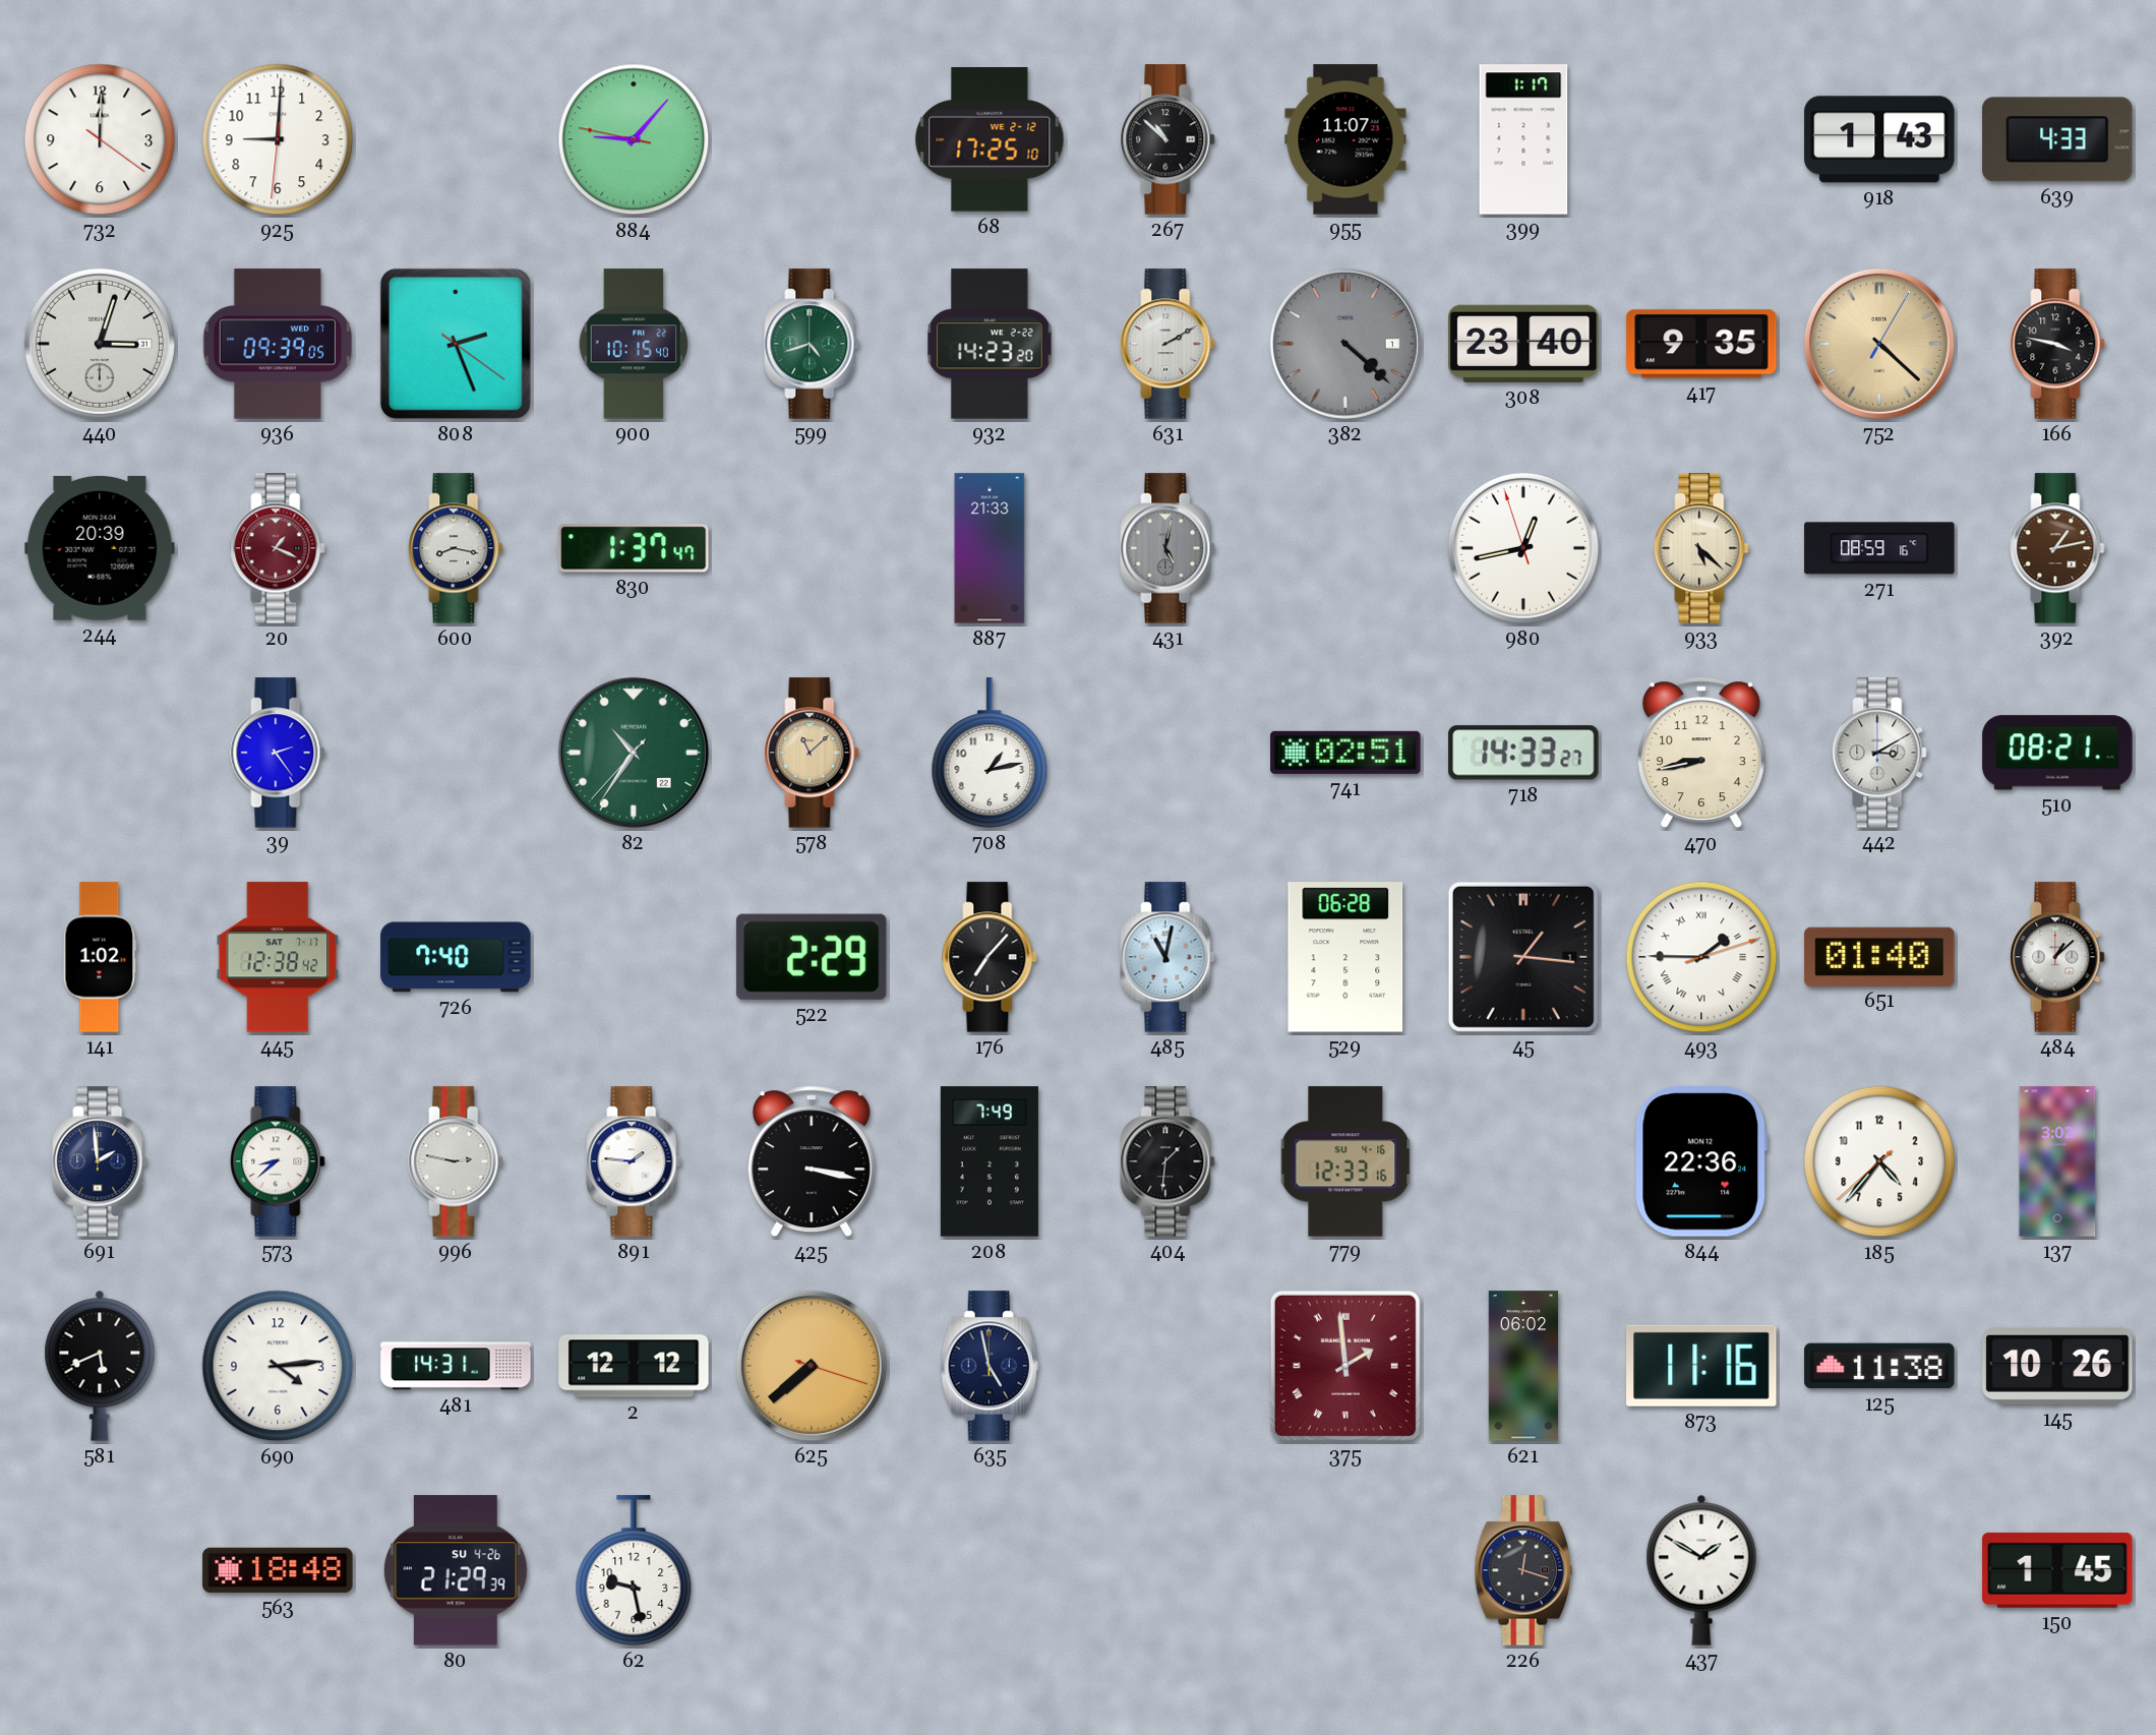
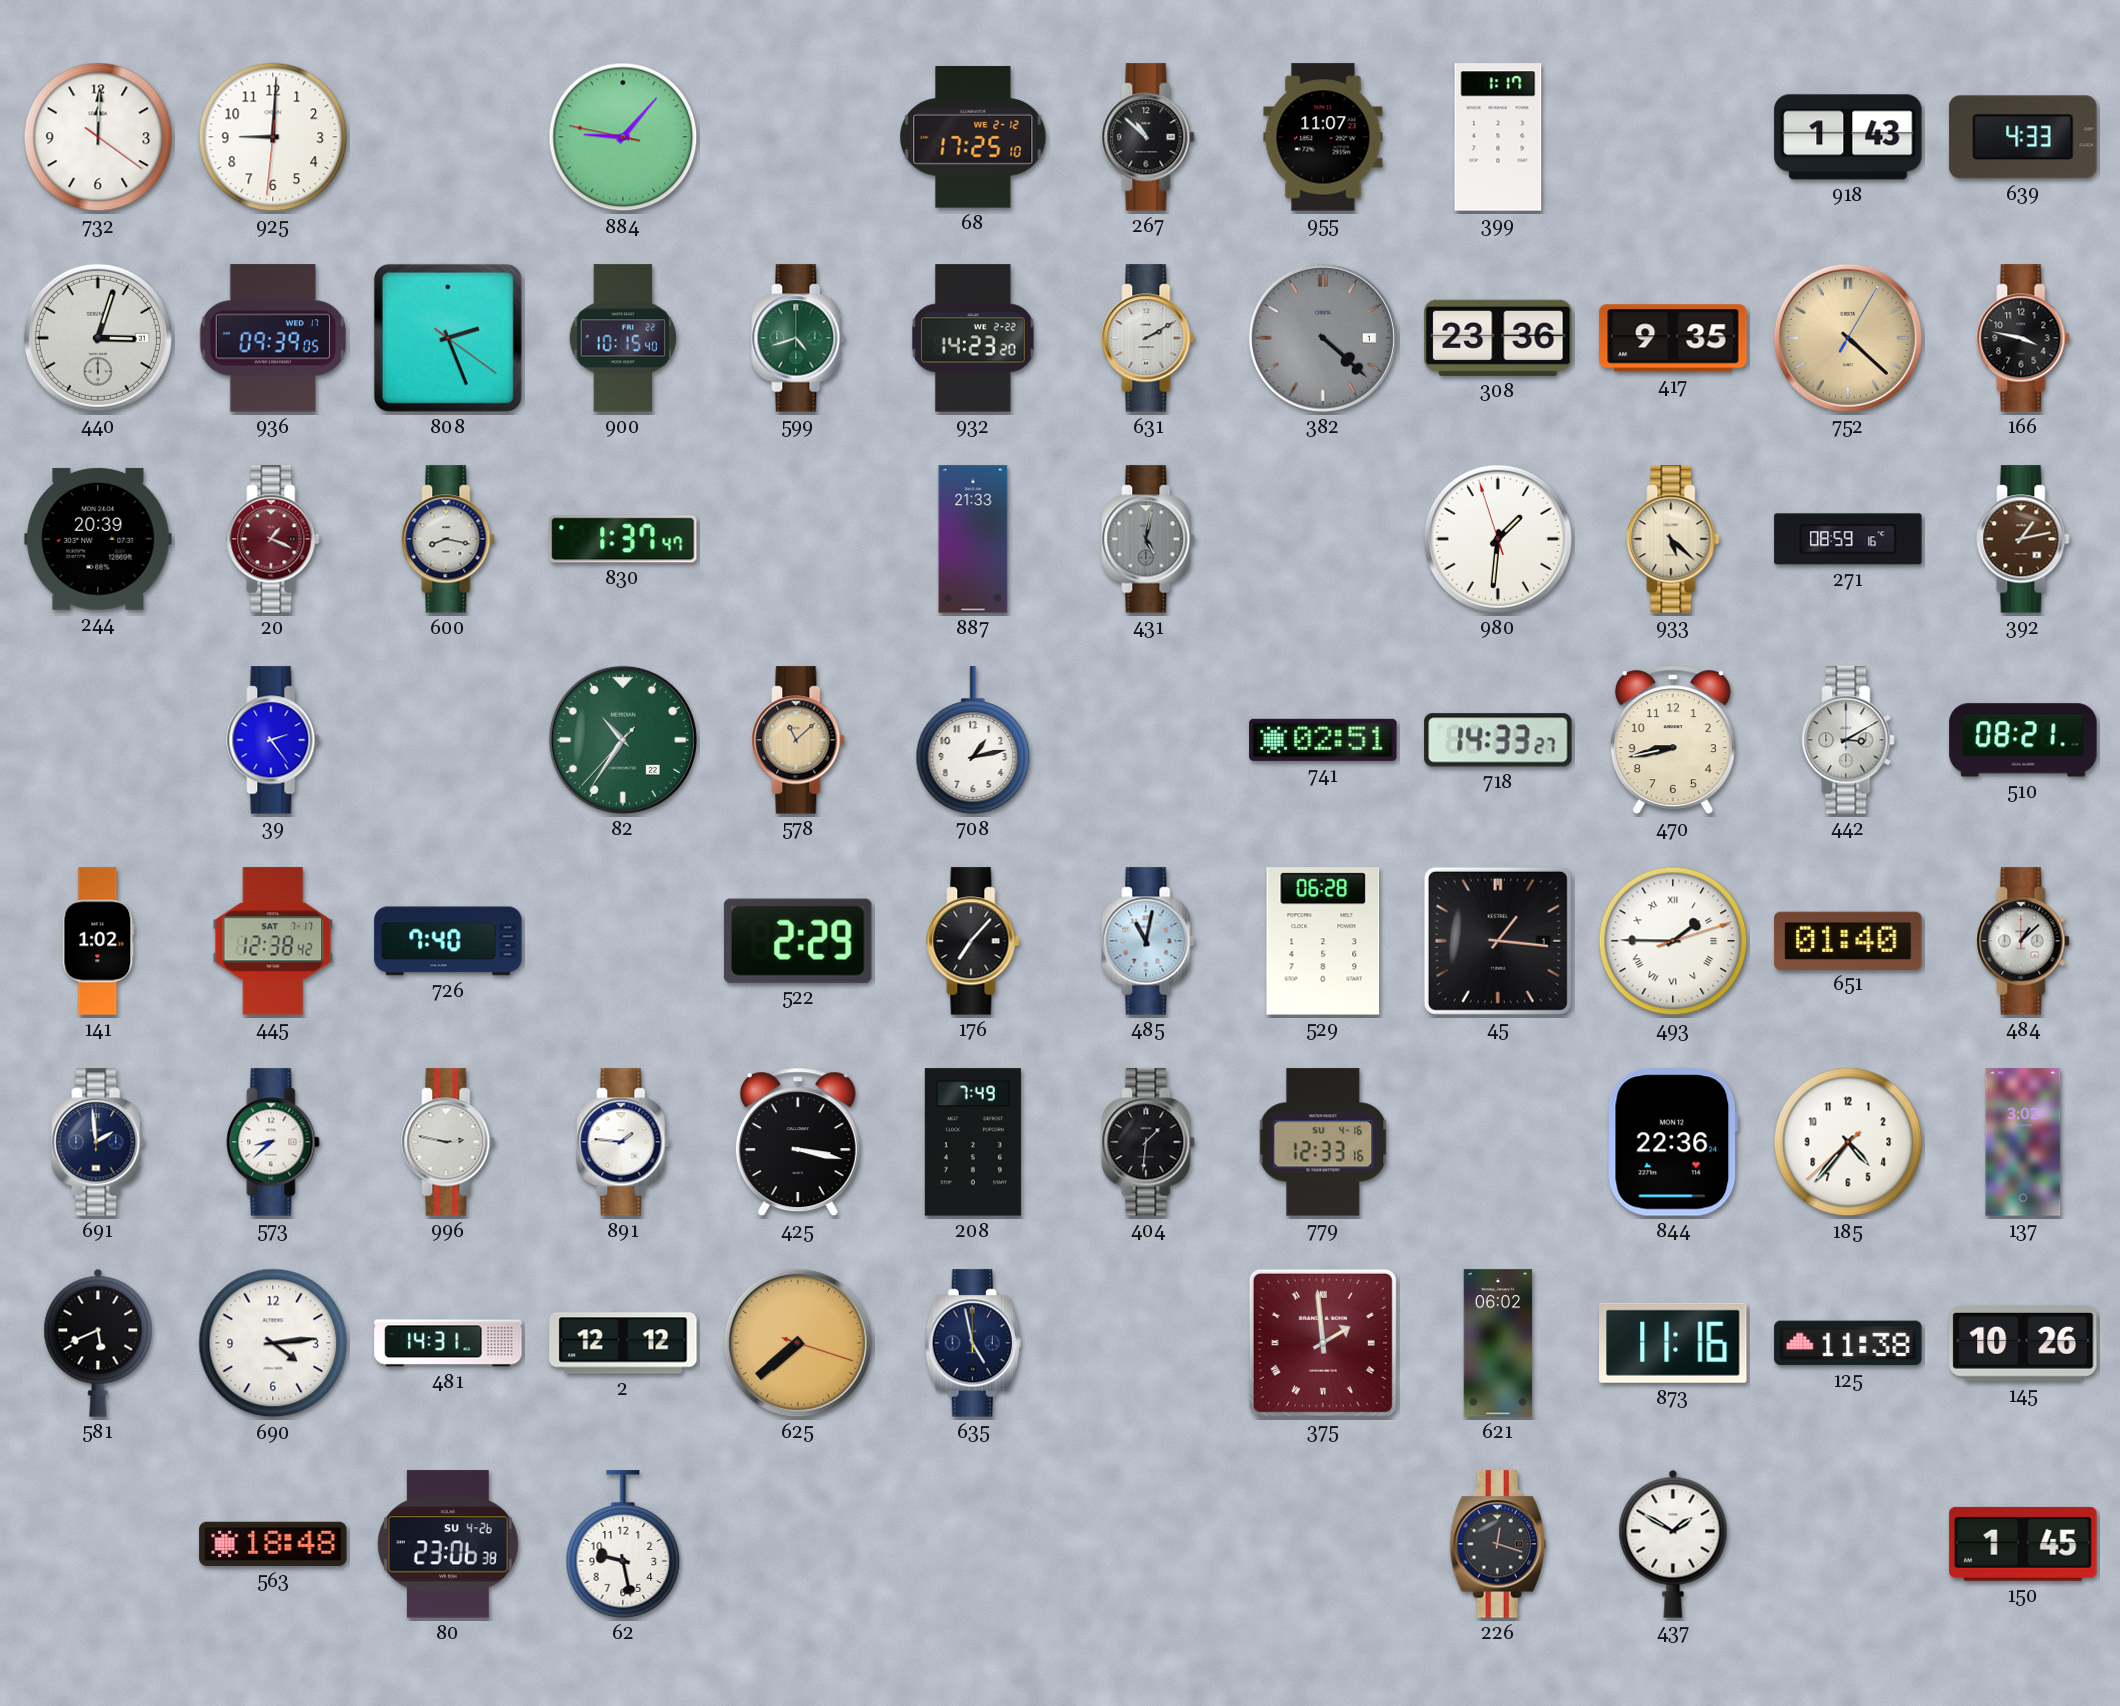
308: 23:40 -> 23:36 (1498, 338)
980: 12:42 -> 1:30 (1498, 539)
80: 21:29 -> 23:06 (448, 1544)
